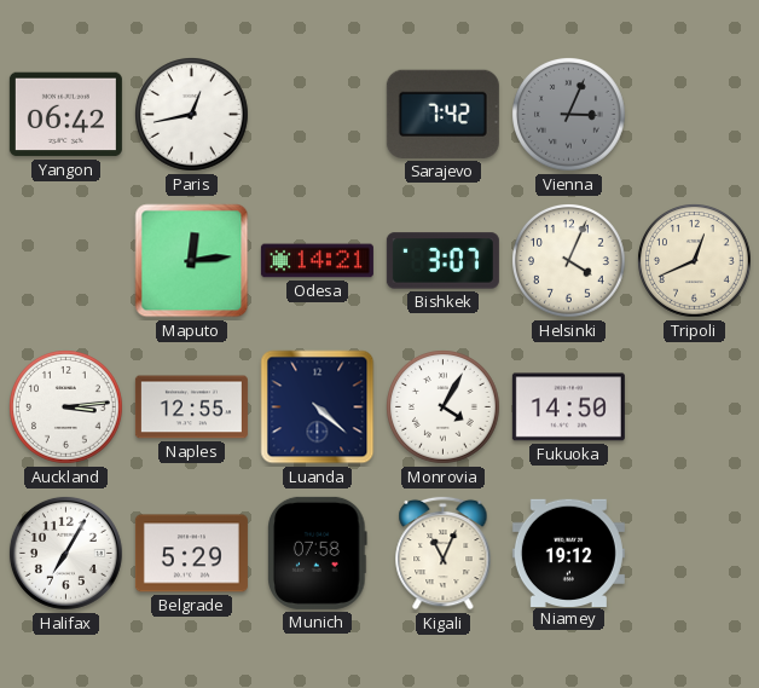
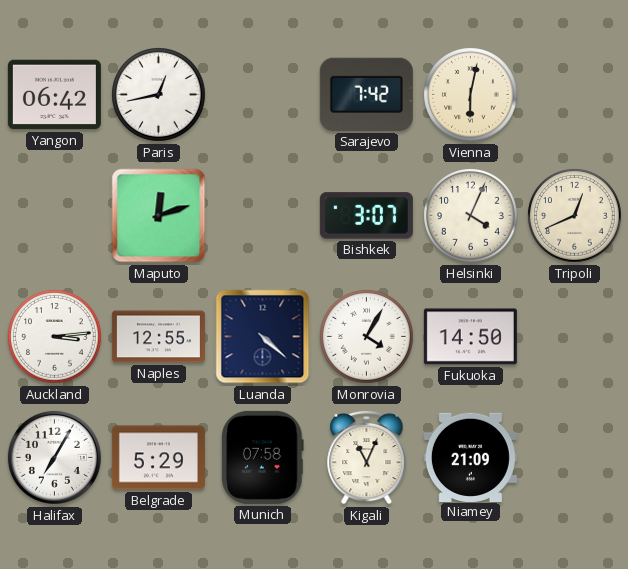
Vienna: 3:04 -> 6:02 (471, 95)
Vienna dial: grey -> cream (471, 95)
Maputo: 12:14 -> 12:12 (159, 216)
Odesa: 14:21 -> none (317, 261)
Niamey: 19:12 -> 21:09 (470, 457)
